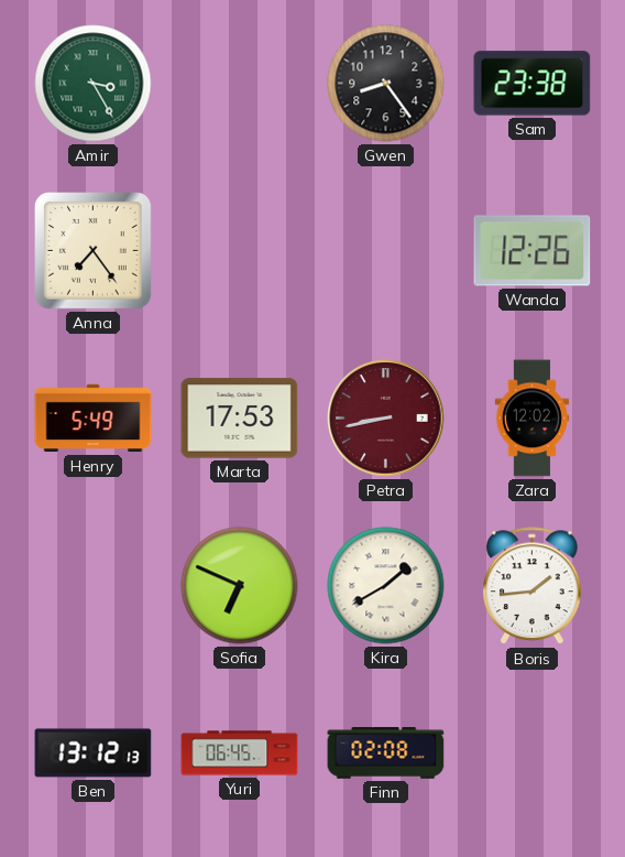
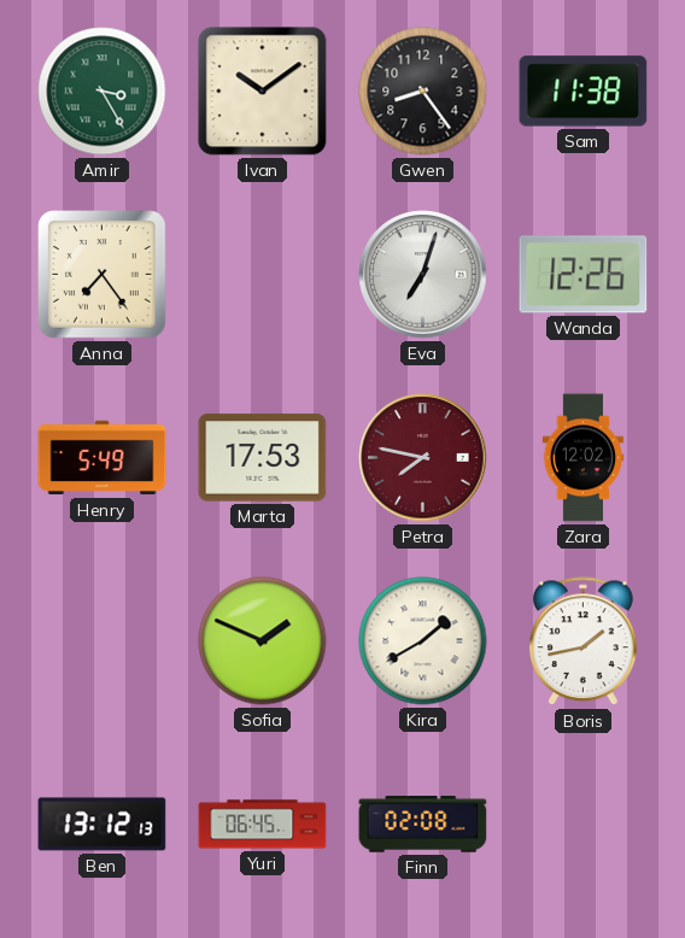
Ivan: none -> 10:09 (263, 92)
Sam: 23:38 -> 11:38 (584, 92)
Eva: none -> 7:03 (423, 275)
Petra: 8:43 -> 7:47 (423, 458)
Sofia: 6:49 -> 1:49 (263, 641)
Boris: 1:44 -> 1:43 (584, 641)
